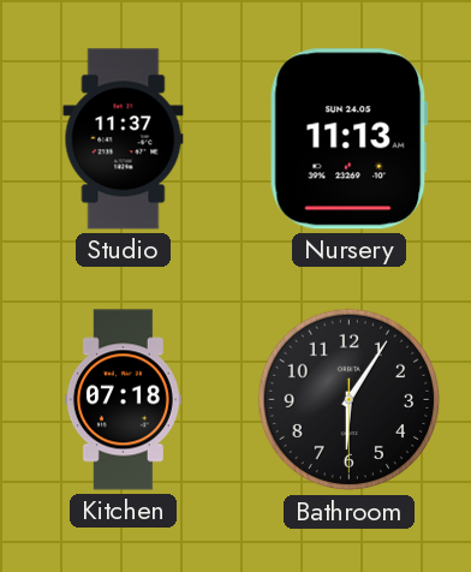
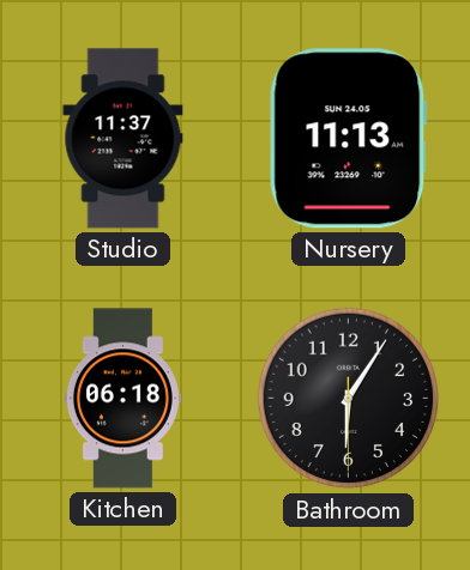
Kitchen: 07:18 -> 06:18 (122, 399)
